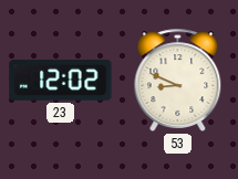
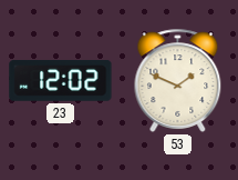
53: 8:49 -> 1:49 (178, 80)
